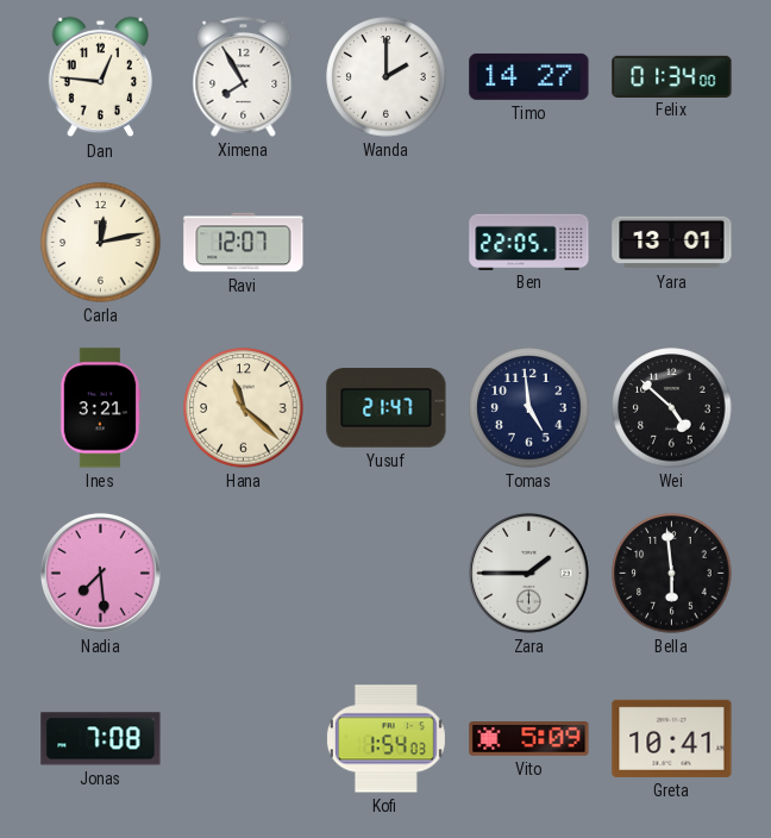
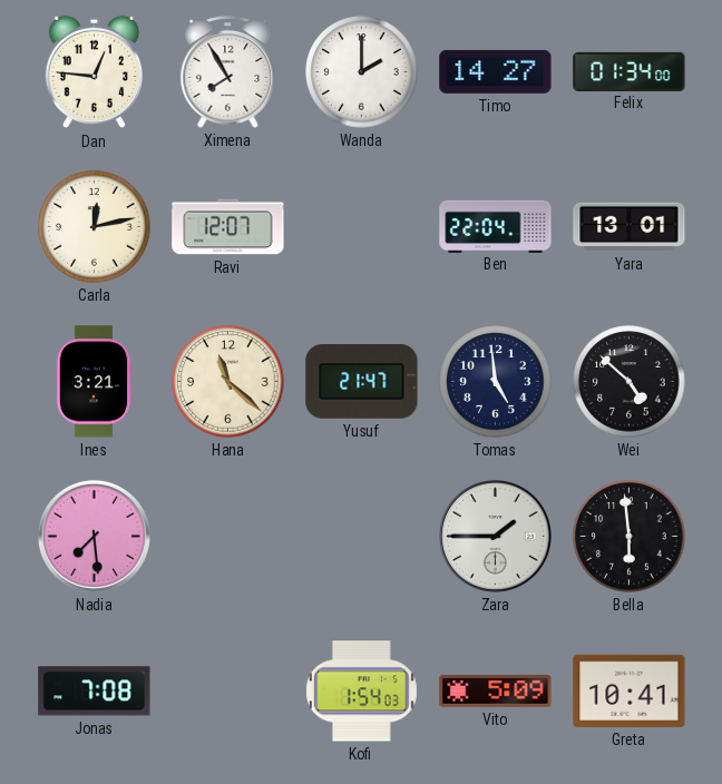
Ben: 22:05 -> 22:04 (496, 226)
